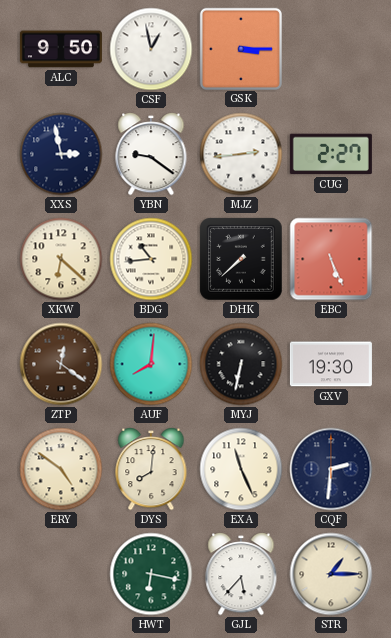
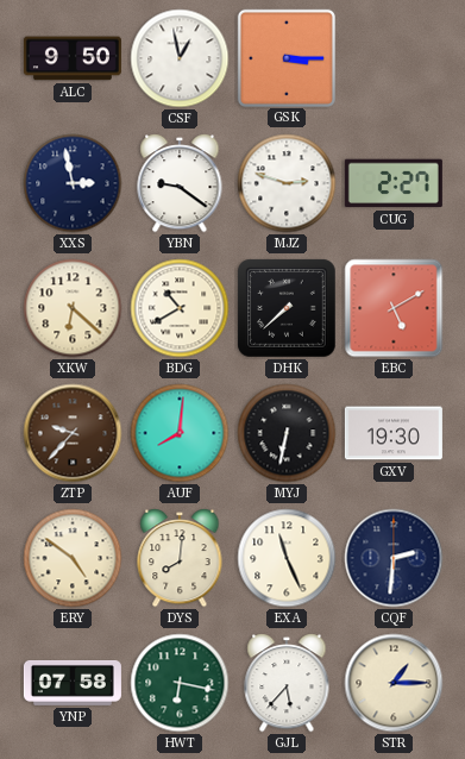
MJZ: 2:44 -> 2:48 (287, 183)
BDG: 10:44 -> 10:40 (180, 308)
EBC: 5:26 -> 5:10 (394, 308)
ZTP: 12:21 -> 9:37 (73, 433)
YNP: none -> 07:58 (73, 683)
